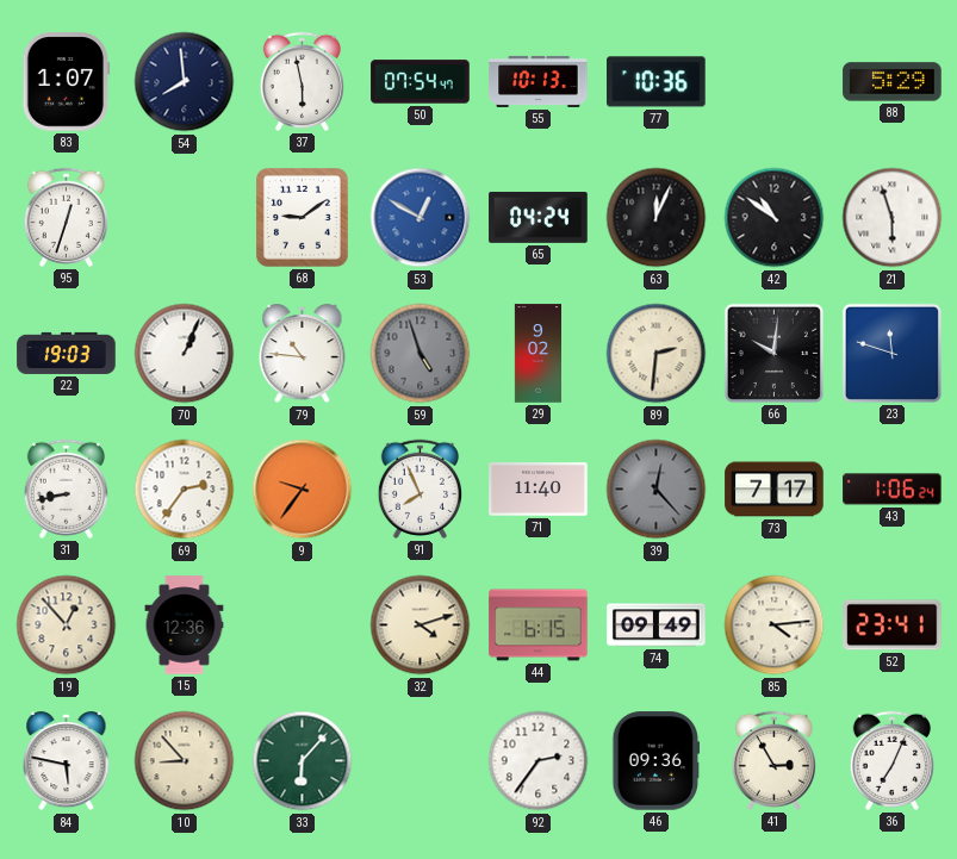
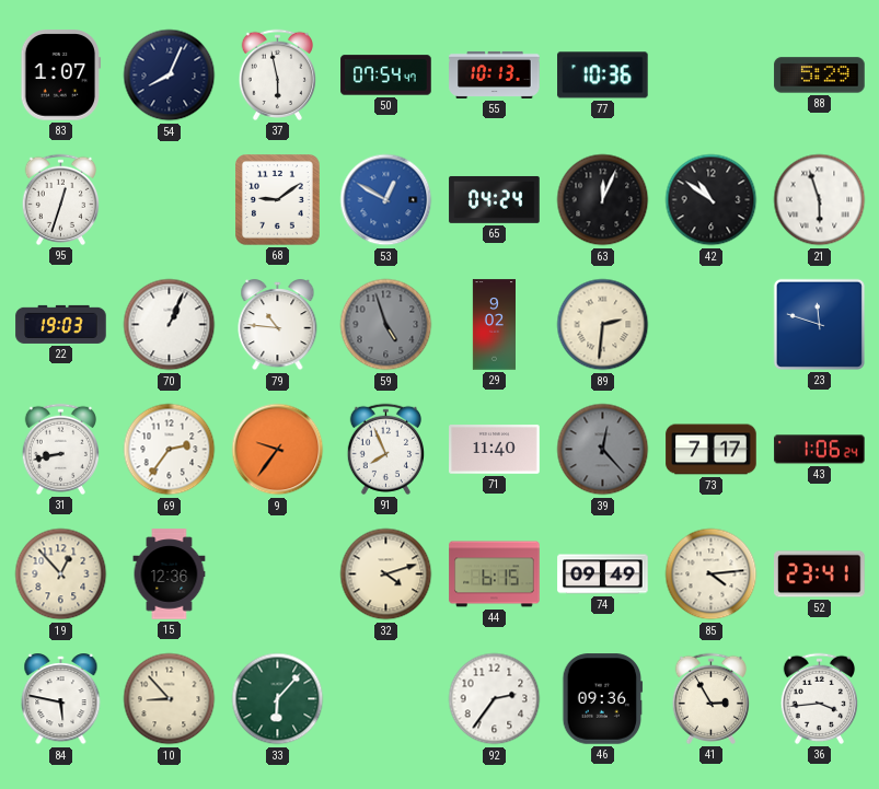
54: 7:59 -> 8:04 (170, 76)
66: 10:01 -> none (773, 353)
36: 7:04 -> 3:44 (819, 698)
